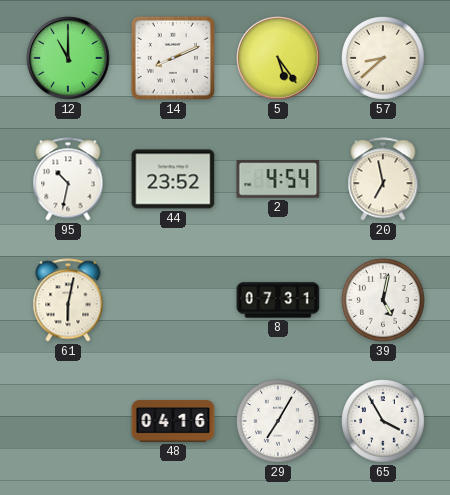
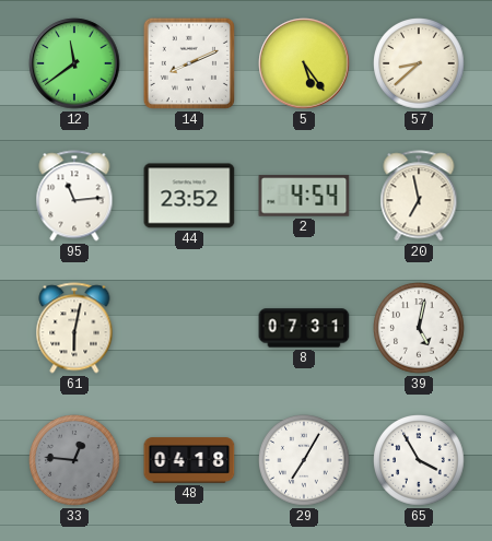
12: 11:00 -> 11:39 (74, 63)
95: 10:32 -> 11:14 (74, 196)
33: none -> 12:46 (74, 460)
48: 04:16 -> 04:18 (189, 460)
